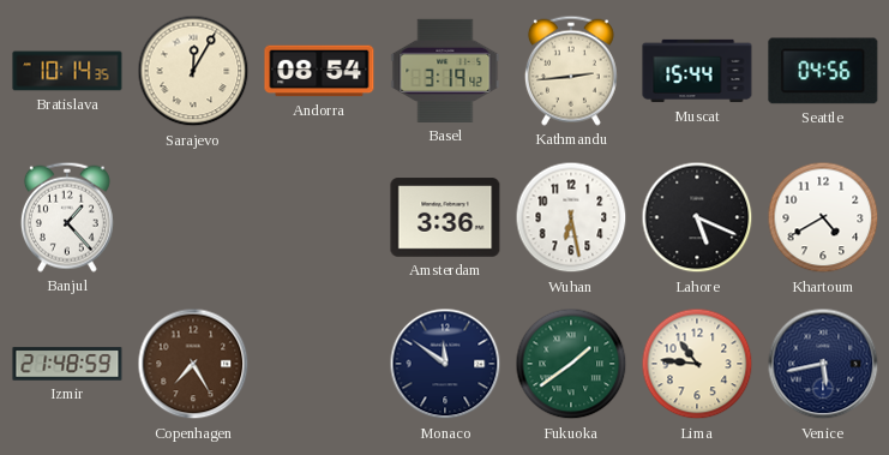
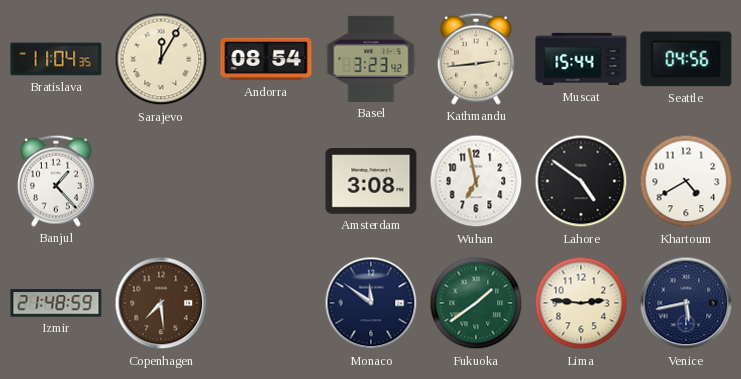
Bratislava: 10:14 -> 11:04 (56, 59)
Basel: 3:19 -> 3:23 (371, 59)
Amsterdam: 3:36 -> 3:08 (371, 181)
Wuhan: 6:28 -> 6:58 (476, 181)
Lahore: 5:19 -> 4:51 (581, 181)
Copenhagen: 7:25 -> 7:29 (161, 303)
Lima: 10:46 -> 2:46 (581, 303)
